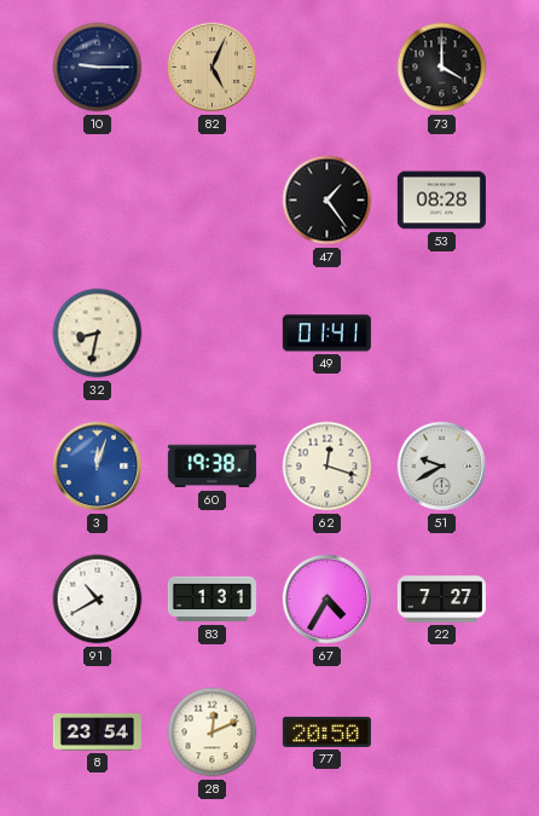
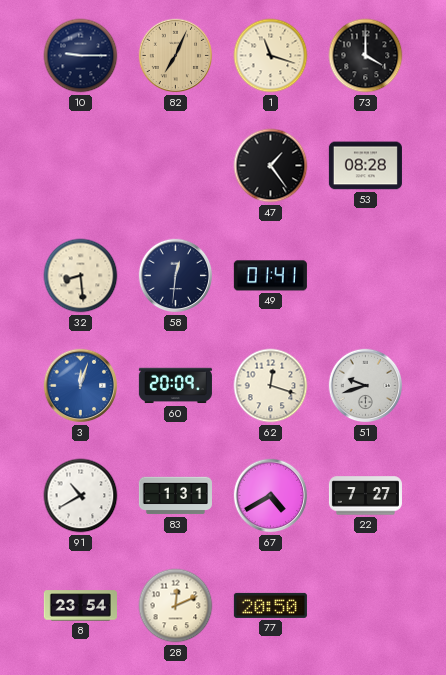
82: 5:04 -> 7:04 (176, 56)
1: none -> 11:18 (271, 56)
32: 8:32 -> 8:29 (81, 276)
58: none -> 12:31 (176, 276)
60: 19:38 -> 20:09 (175, 386)
51: 9:40 -> 9:42 (366, 386)
67: 4:35 -> 4:40 (271, 496)
